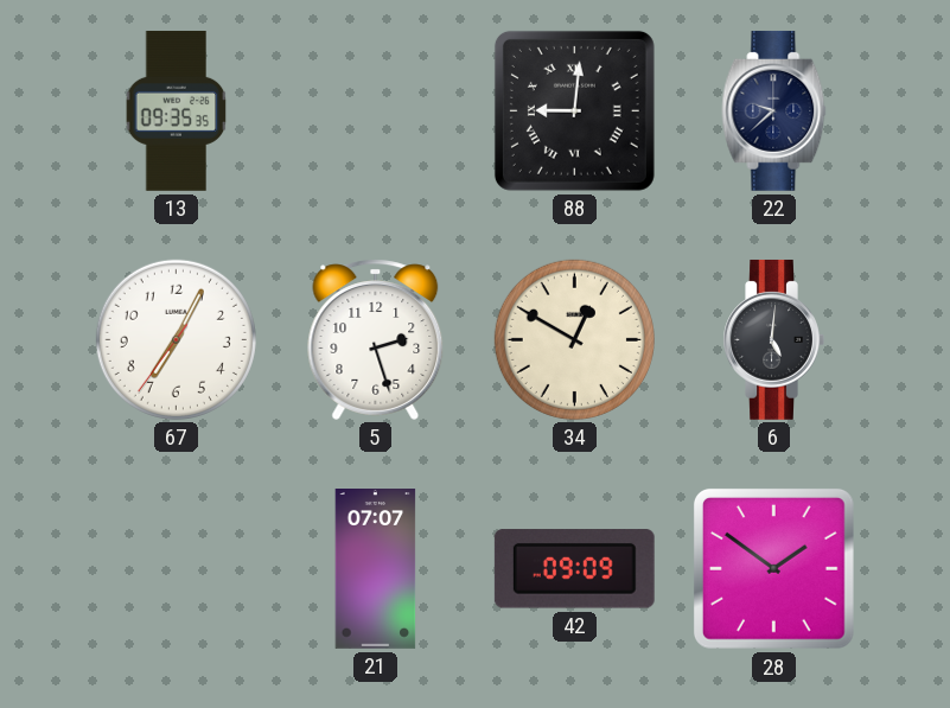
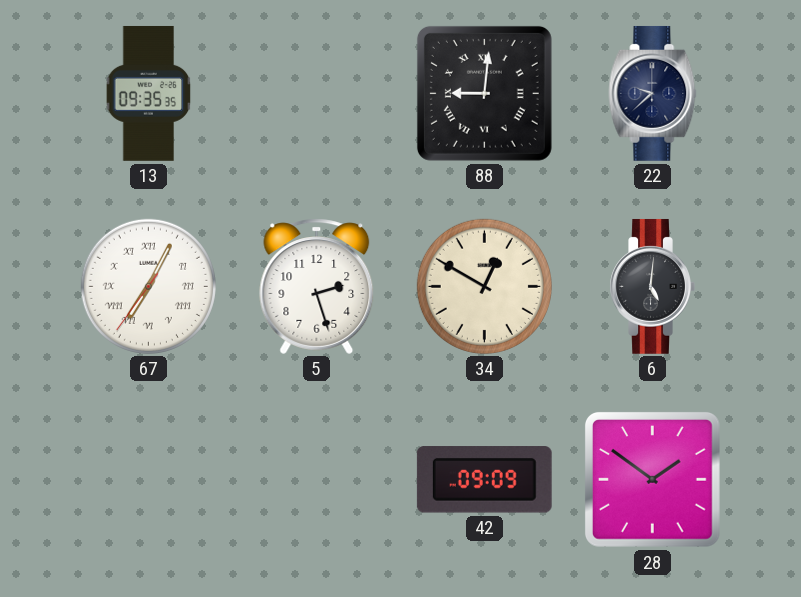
67 numerals: Arabic -> Roman (148, 286)
21: 07:07 -> none (376, 569)
